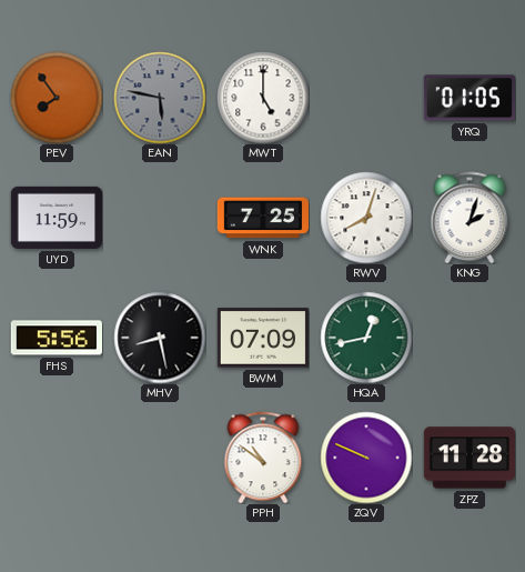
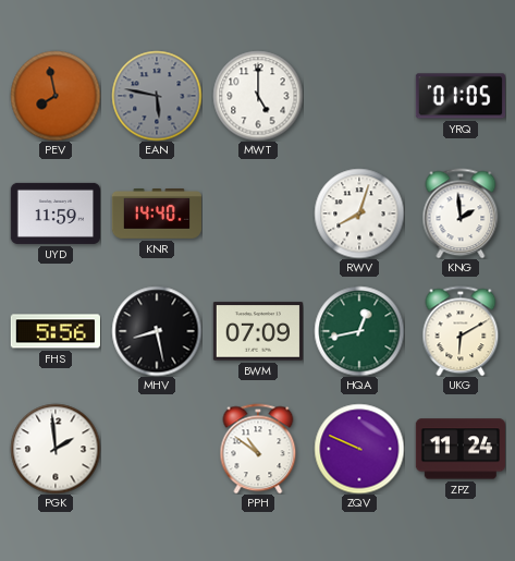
PEV: 7:54 -> 7:58 (56, 96)
KNR: none -> 14:40 (156, 215)
WNK: 7:25 -> none (262, 218)
KNG: 2:03 -> 1:59 (461, 214)
UKG: none -> 6:10 (461, 331)
PGK: none -> 1:59 (56, 449)
ZPZ: 11:28 -> 11:24 (461, 449)
